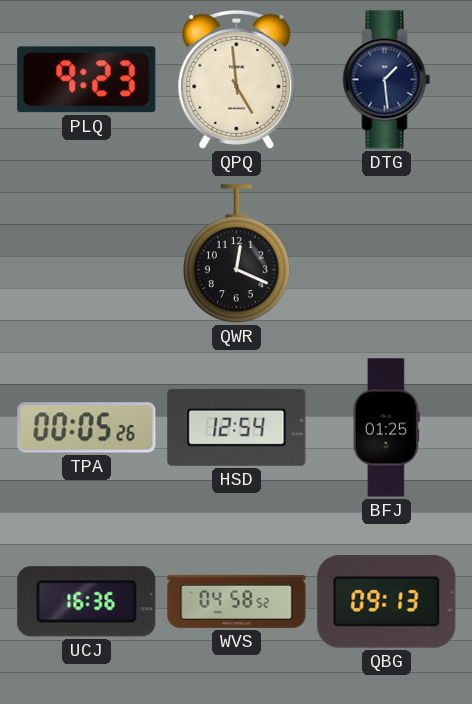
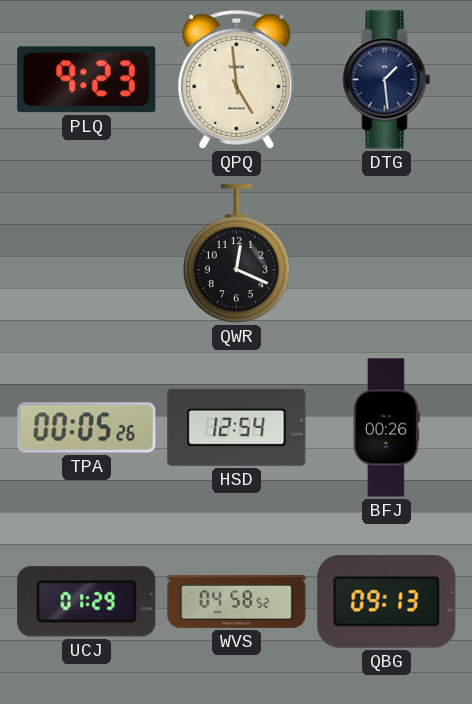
BFJ: 01:25 -> 00:26 (386, 428)
UCJ: 16:36 -> 01:29 (87, 602)
